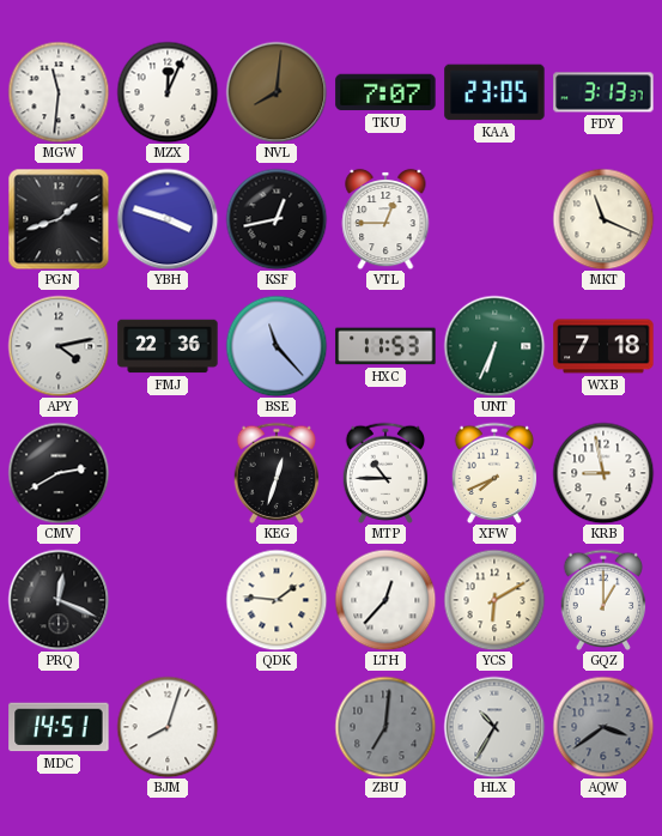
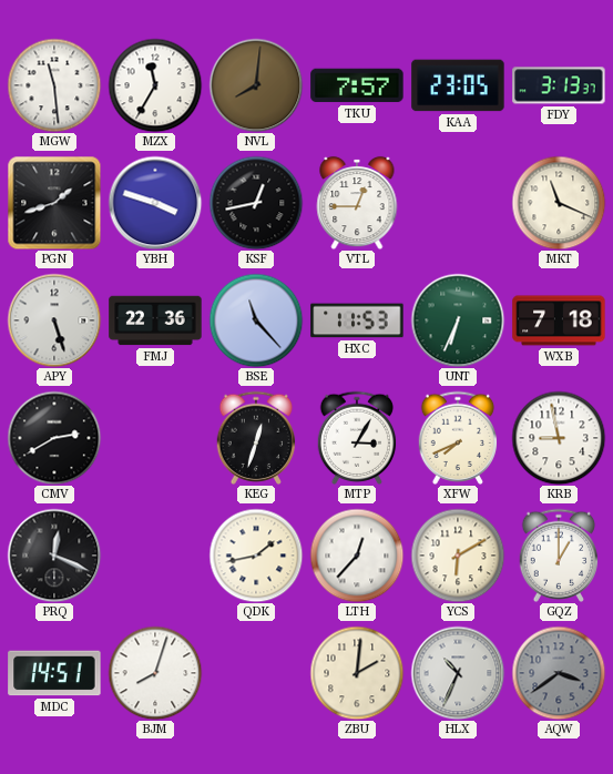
MGW: 11:31 -> 11:29 (54, 85)
MZX: 12:04 -> 11:35 (155, 85)
TKU: 7:07 -> 7:57 (357, 85)
APY: 4:13 -> 5:27 (54, 320)
MTP: 10:45 -> 3:05 (357, 438)
QDK: 1:46 -> 1:43 (256, 556)
ZBU: 7:01 -> 2:01 (357, 673)
ZBU dial: grey -> cream (357, 673)
HLX: 10:35 -> 10:34 (458, 673)
